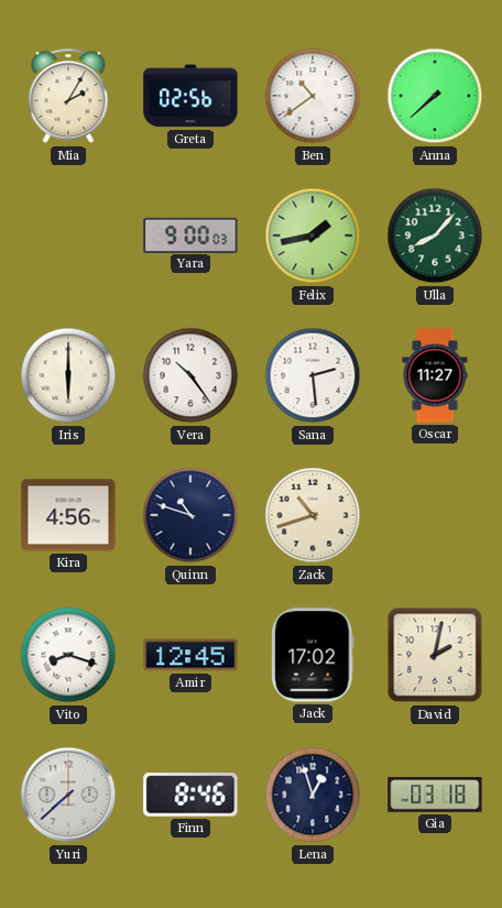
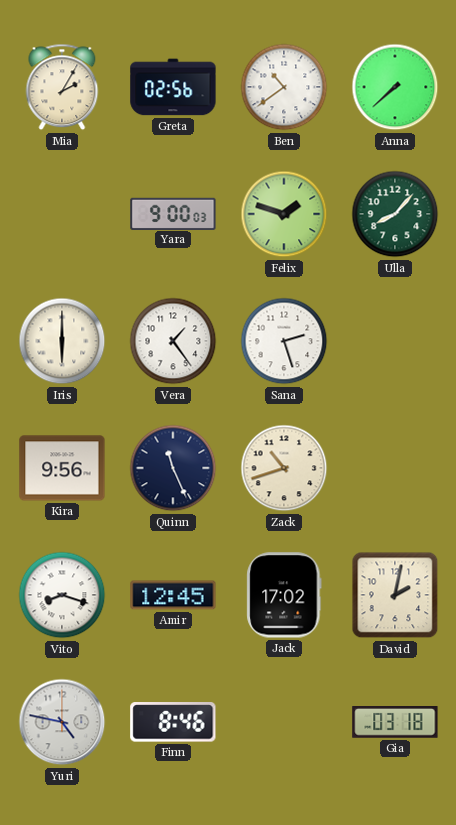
Felix: 1:43 -> 1:48 (284, 214)
Vera: 10:24 -> 1:24 (173, 341)
Sana: 2:29 -> 2:27 (284, 341)
Oscar: 11:27 -> none (435, 375)
Kira: 4:56 -> 9:56 (62, 468)
Quinn: 10:48 -> 11:26 (173, 468)
Yuri: 7:38 -> 4:47 (62, 722)
Lena: 12:57 -> none (313, 795)
